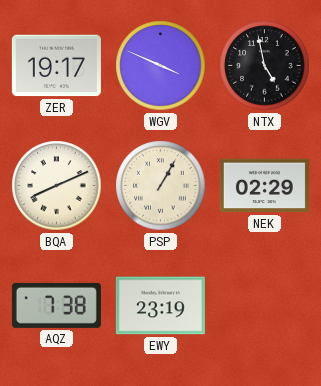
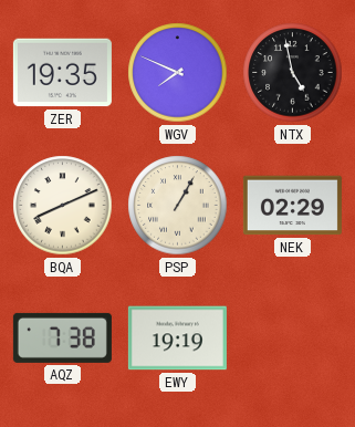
ZER: 19:17 -> 19:35 (62, 73)
WGV: 3:49 -> 7:49 (178, 73)
EWY: 23:19 -> 19:19 (177, 339)
